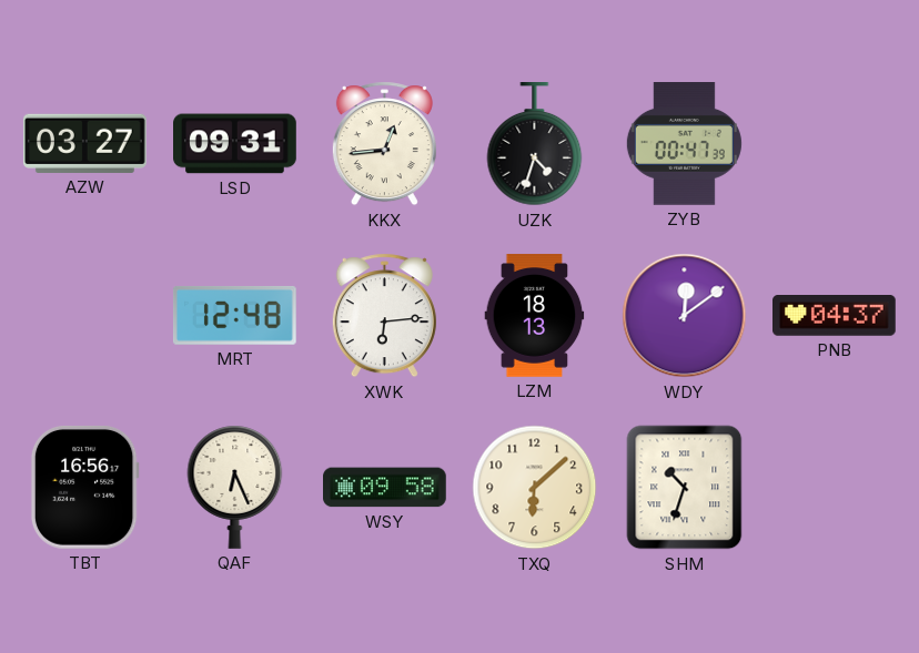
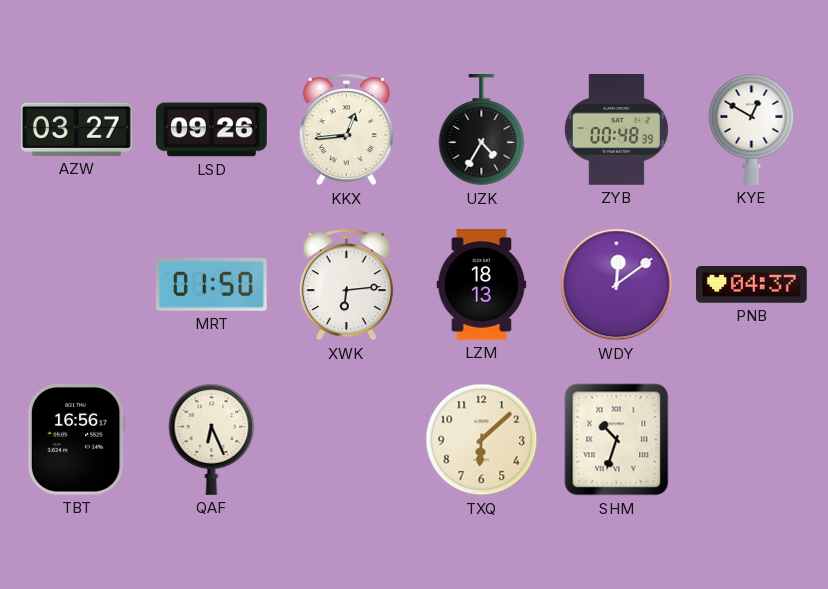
LSD: 09:31 -> 09:26 (212, 130)
UZK: 4:33 -> 4:35 (482, 131)
ZYB: 00:47 -> 00:48 (616, 130)
KYE: none -> 12:50 (752, 129)
MRT: 12:48 -> 01:50 (211, 284)
WSY: 09:58 -> none (385, 488)
